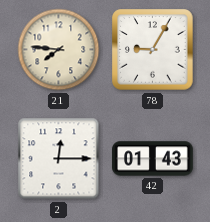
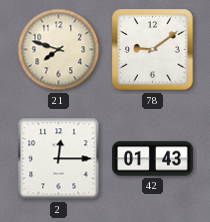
21: 7:46 -> 7:48 (59, 50)
78: 9:05 -> 9:09 (153, 50)
